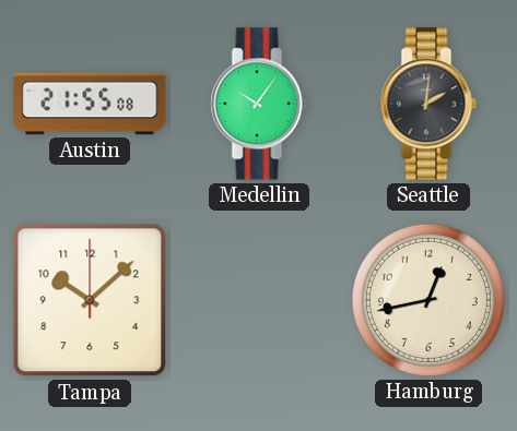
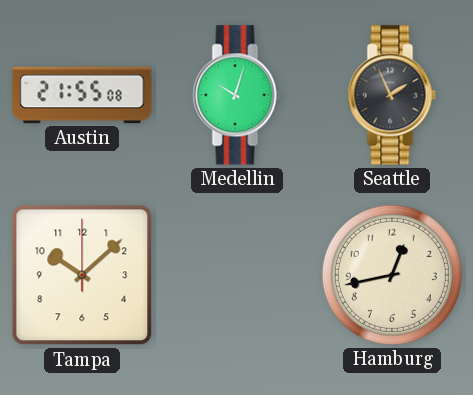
Medellin: 10:06 -> 10:03 (237, 95)
Seattle: 2:01 -> 1:56 (392, 95)
